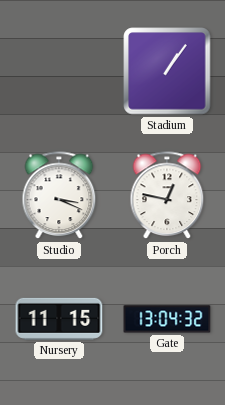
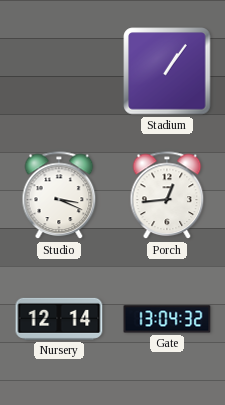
Porch: 12:47 -> 12:44 (167, 196)
Nursery: 11:15 -> 12:14 (59, 319)
